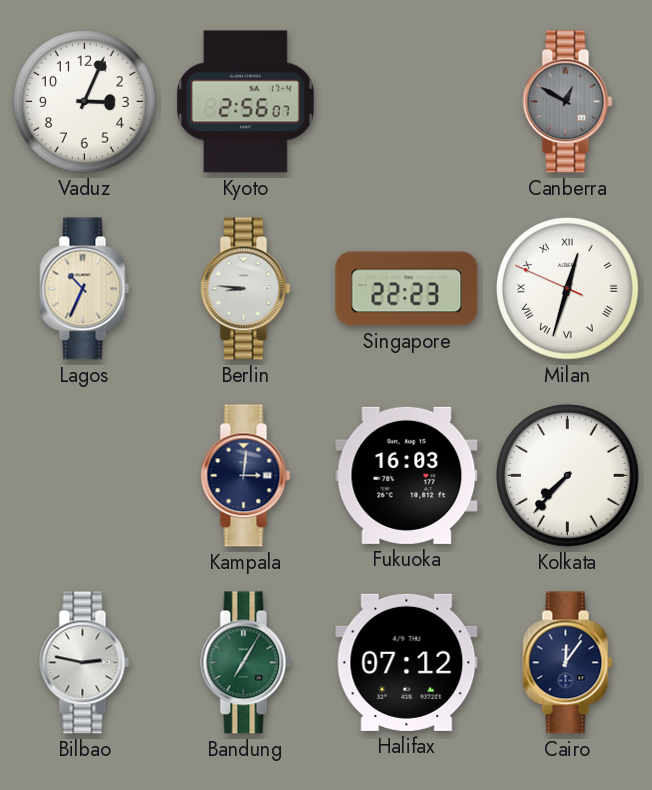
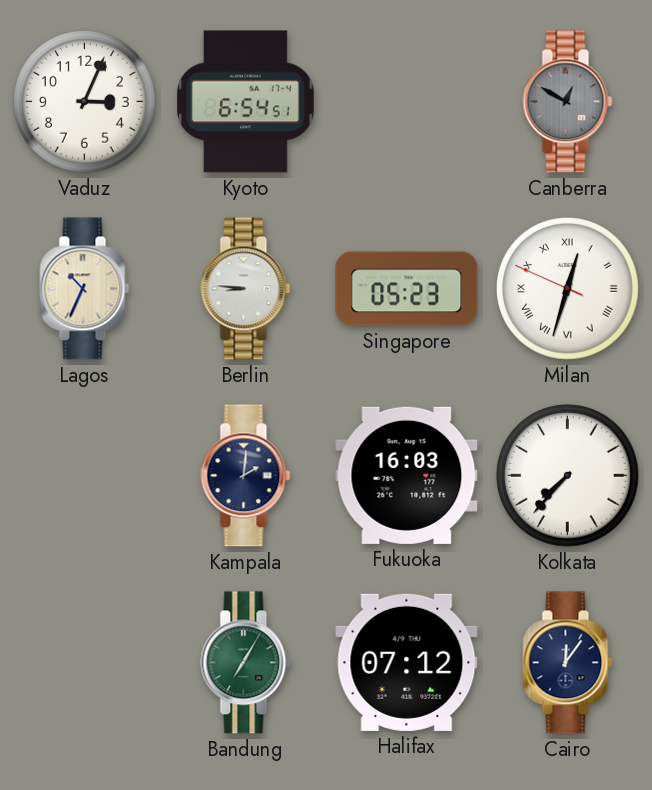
Kyoto: 2:56 -> 6:54 (245, 102)
Singapore: 22:23 -> 05:23 (407, 289)
Kampala: 3:01 -> 2:01 (246, 476)
Bilbao: 2:47 -> none (85, 663)
